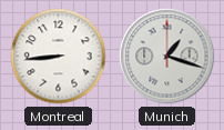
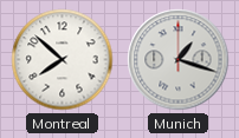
Montreal: 8:44 -> 7:52 (63, 60)
